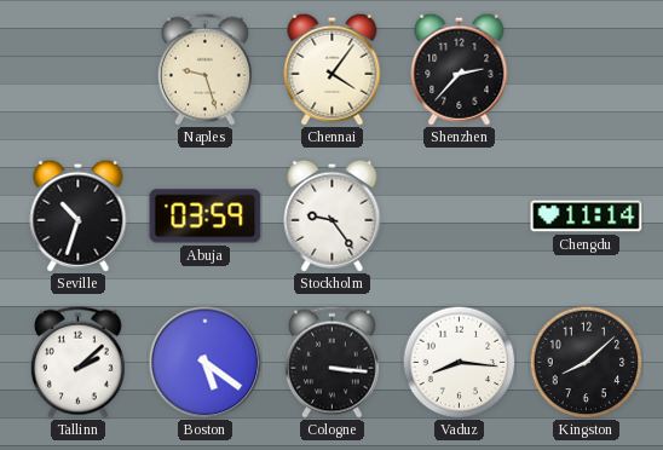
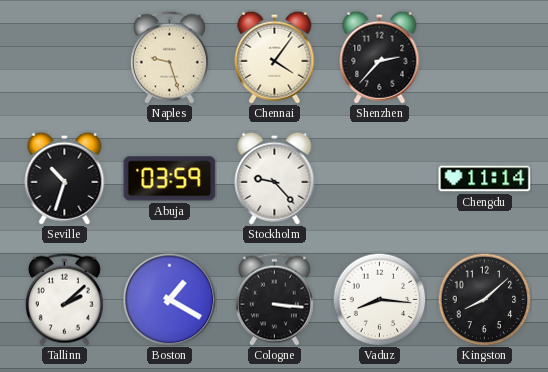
Stockholm: 9:24 -> 9:23 (275, 178)
Boston: 5:21 -> 1:20 (169, 299)
